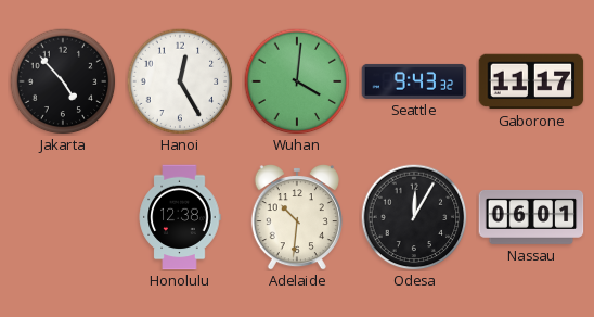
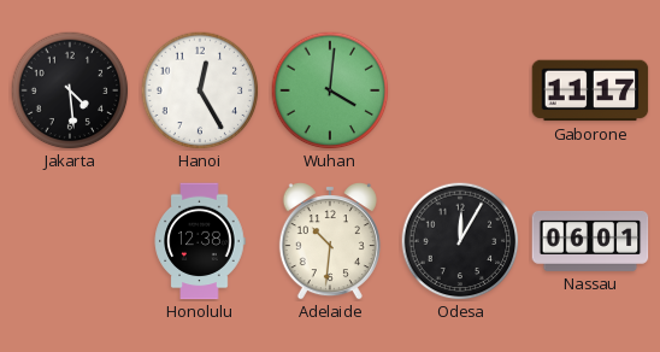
Jakarta: 4:53 -> 4:29 (70, 90)
Seattle: 9:43 -> none (414, 81)
